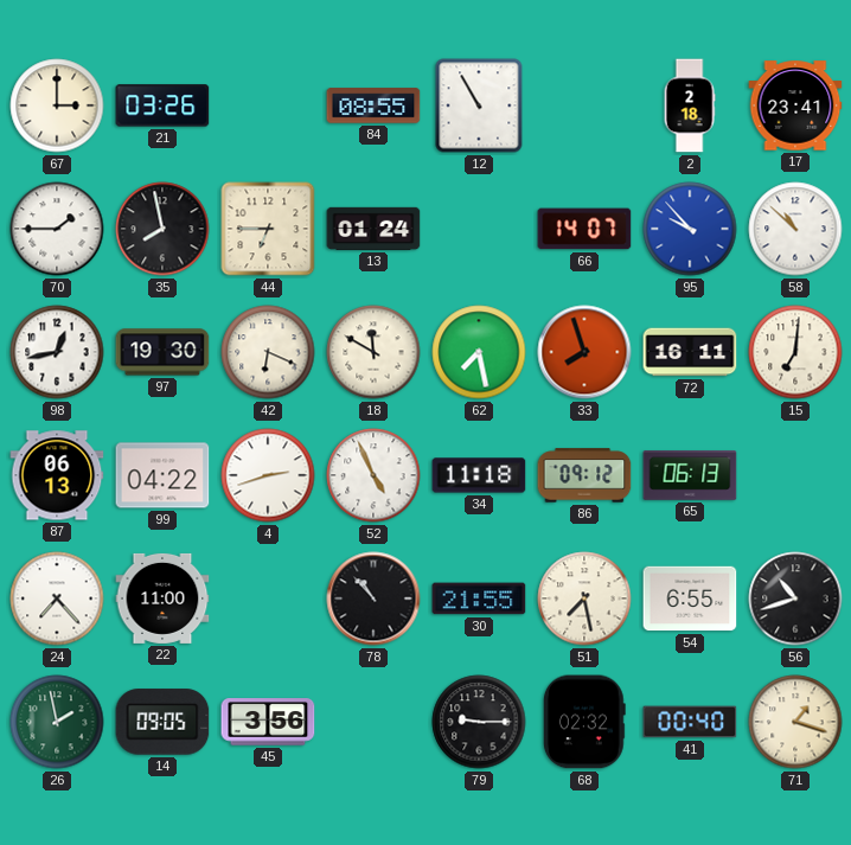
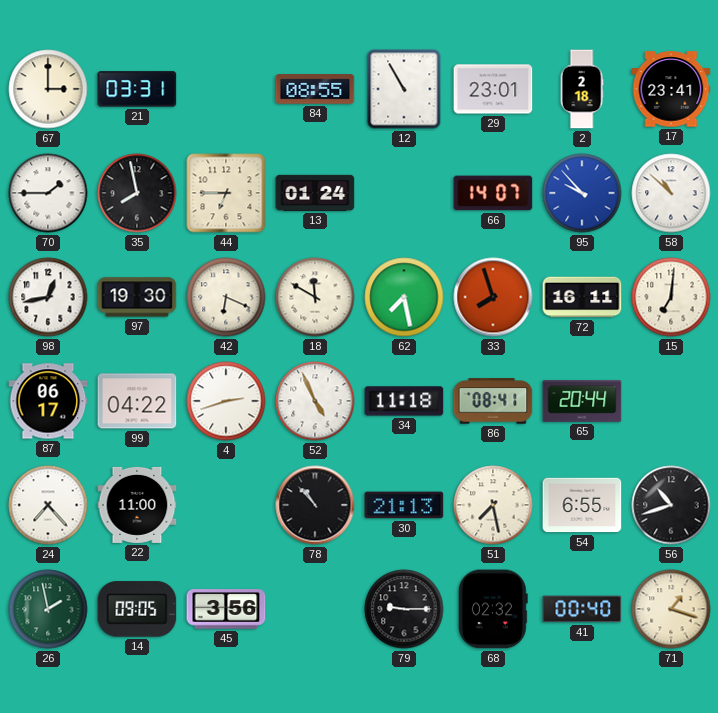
21: 03:26 -> 03:31 (137, 89)
29: none -> 23:01 (493, 89)
87: 06:13 -> 06:17 (48, 401)
86: 09:12 -> 08:41 (493, 401)
65: 06:13 -> 20:44 (582, 401)
30: 21:55 -> 21:13 (404, 505)
